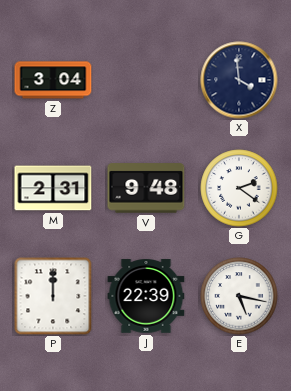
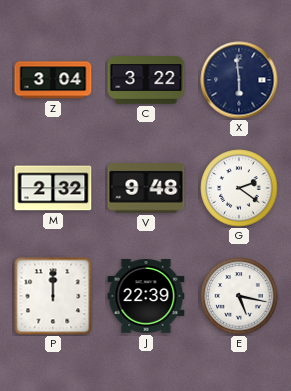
C: none -> 3:22 (146, 80)
X: 3:59 -> 5:59 (239, 80)
M: 2:31 -> 2:32 (53, 188)
